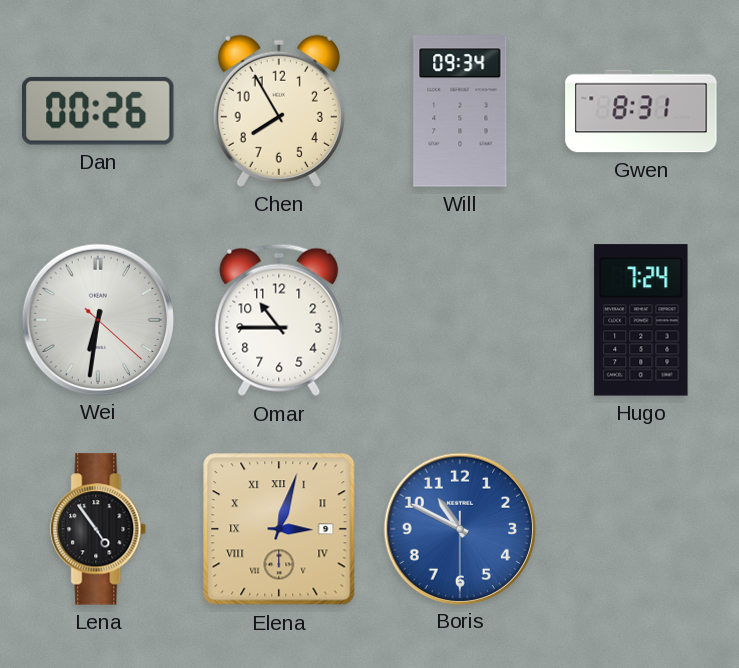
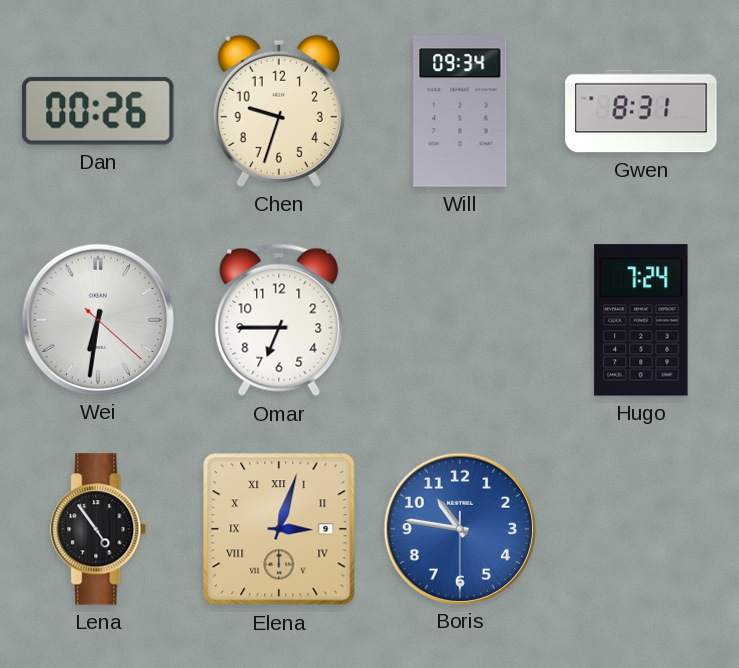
Chen: 7:55 -> 9:33 (279, 111)
Omar: 10:45 -> 6:45 (279, 320)
Boris: 10:49 -> 10:46 (459, 528)
